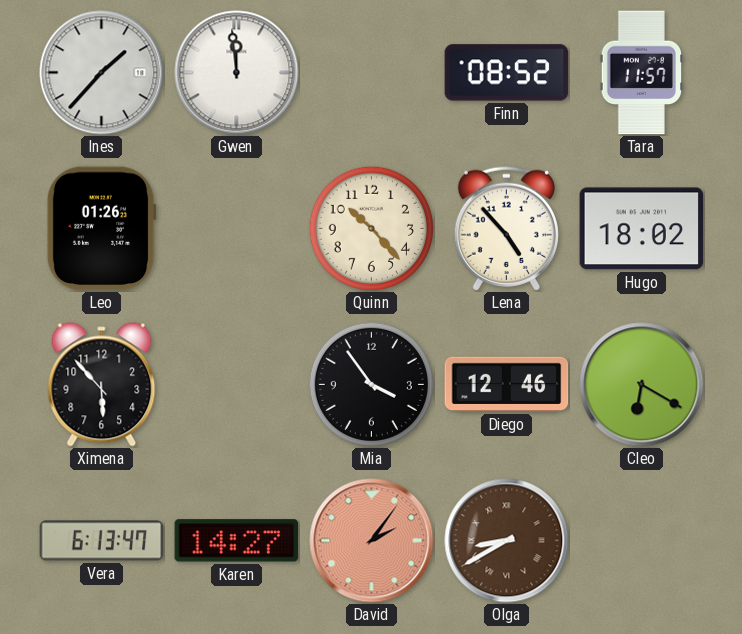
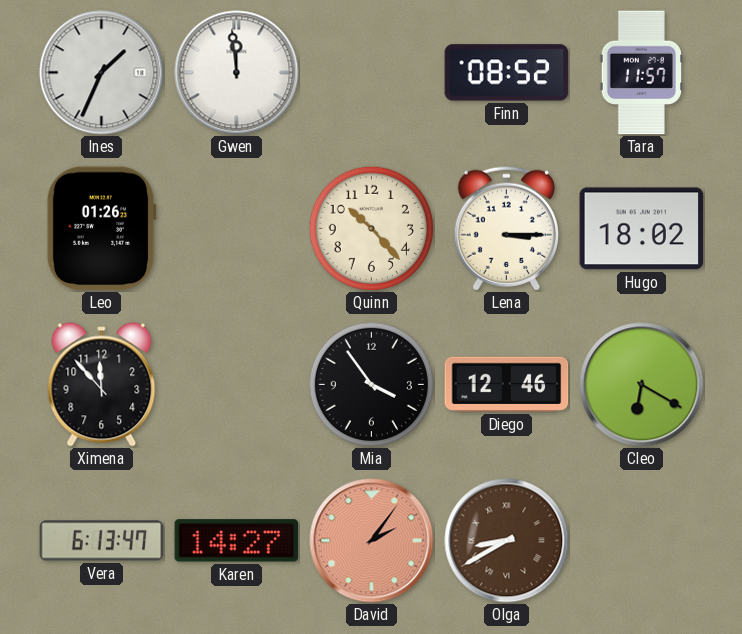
Ines: 1:37 -> 1:34 (102, 73)
Lena: 4:53 -> 3:15 (506, 228)
Ximena: 5:53 -> 11:53 (102, 385)
